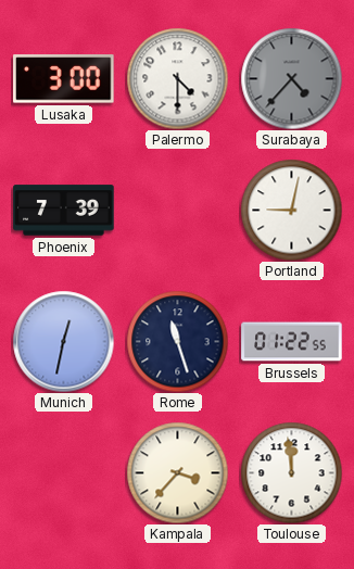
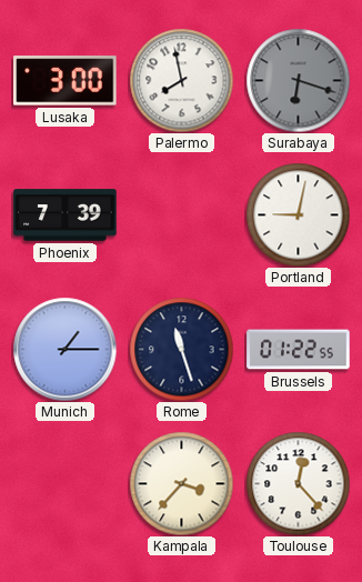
Palermo: 4:30 -> 7:58 (181, 80)
Surabaya: 4:37 -> 6:18 (298, 80)
Munich: 12:32 -> 1:15 (64, 349)
Toulouse: 11:59 -> 12:23 (298, 483)
